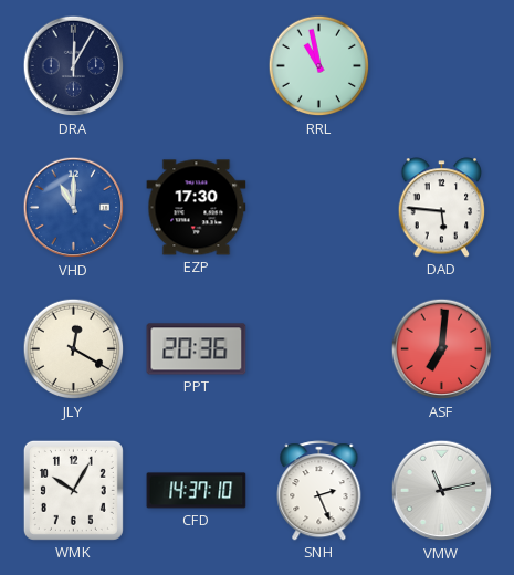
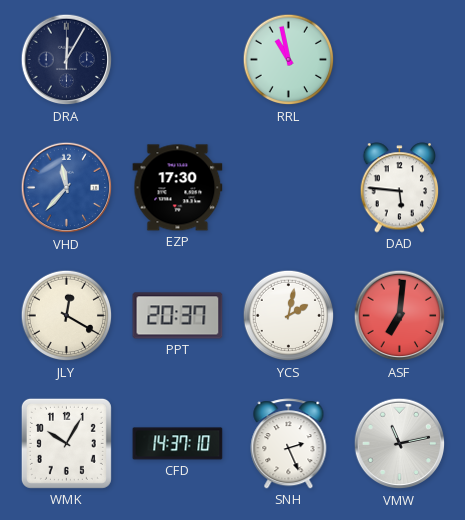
VHD: 11:00 -> 11:37 (67, 188)
PPT: 20:36 -> 20:37 (178, 316)
YCS: none -> 2:02 (289, 316)
